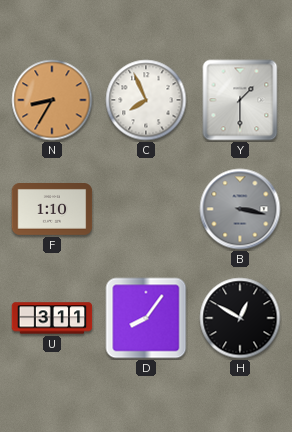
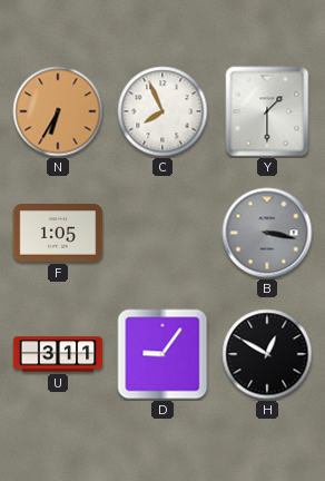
N: 8:35 -> 6:35 (58, 111)
F: 1:10 -> 1:05 (58, 234)
D: 8:06 -> 9:06 (162, 354)
